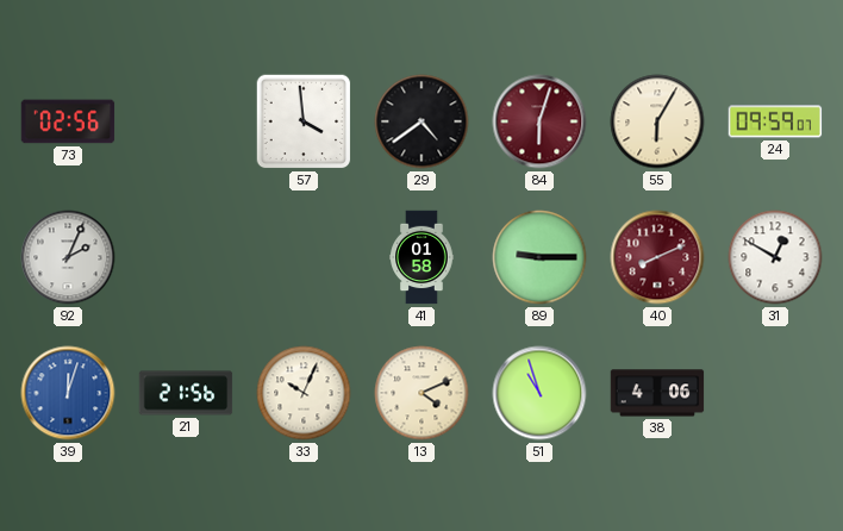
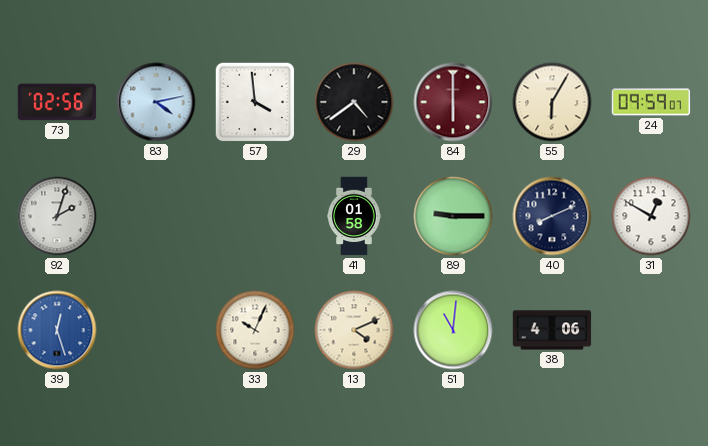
83: none -> 4:13 (156, 102)
84: 6:03 -> 6:00 (453, 102)
92: 2:04 -> 2:03 (57, 216)
40 dial: burgundy -> navy (552, 216)
39: 12:03 -> 12:27 (57, 330)
21: 21:56 -> none (186, 393)
51: 10:57 -> 11:01 (453, 330)
